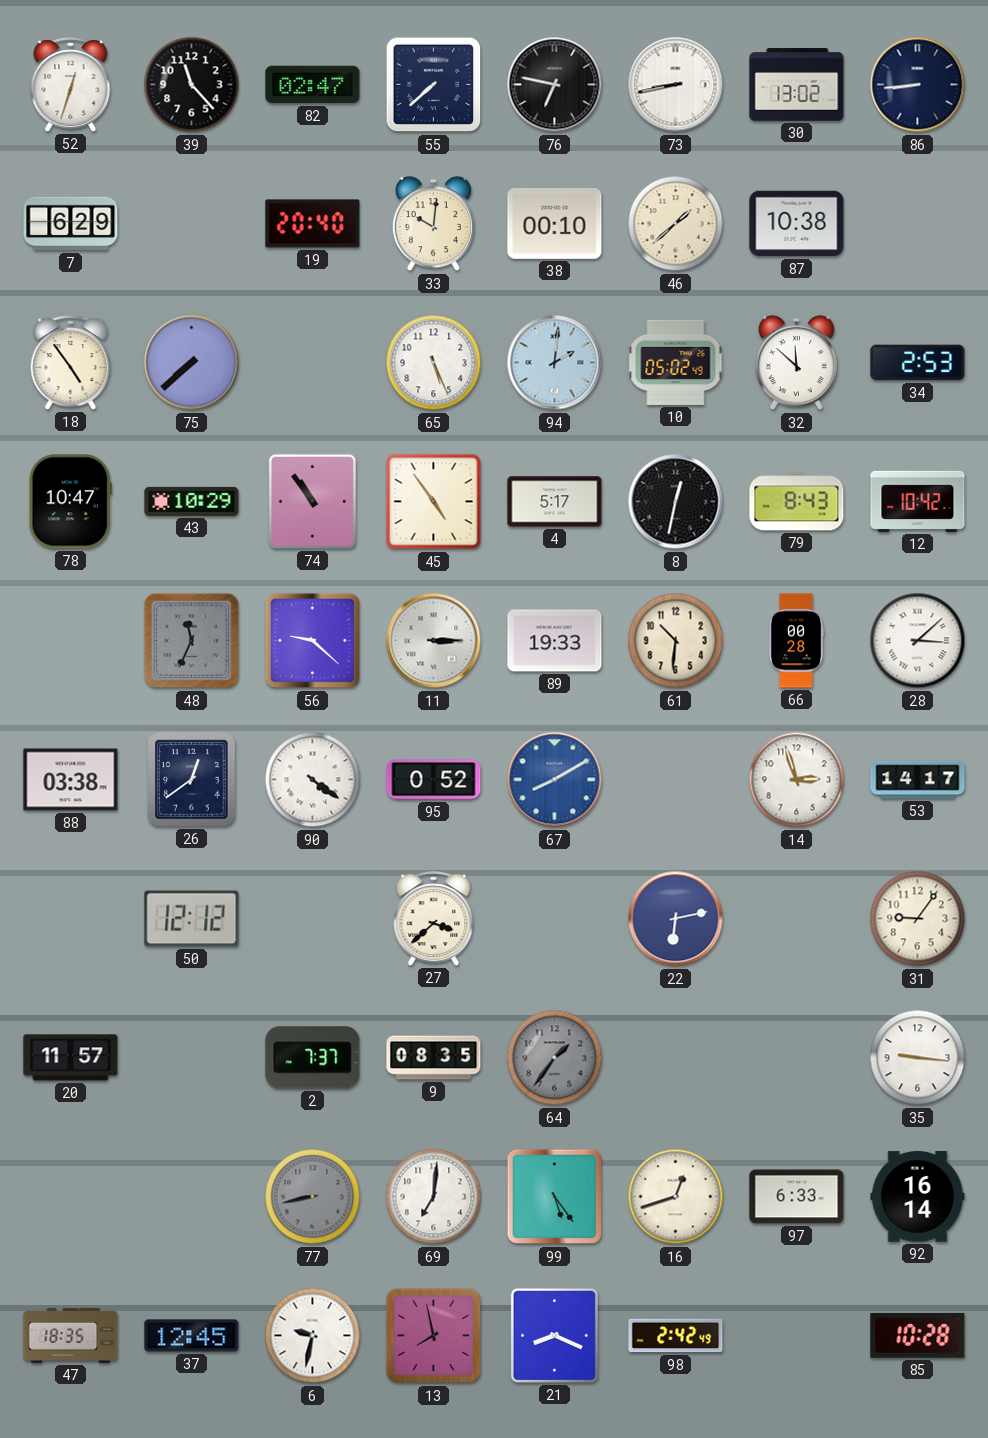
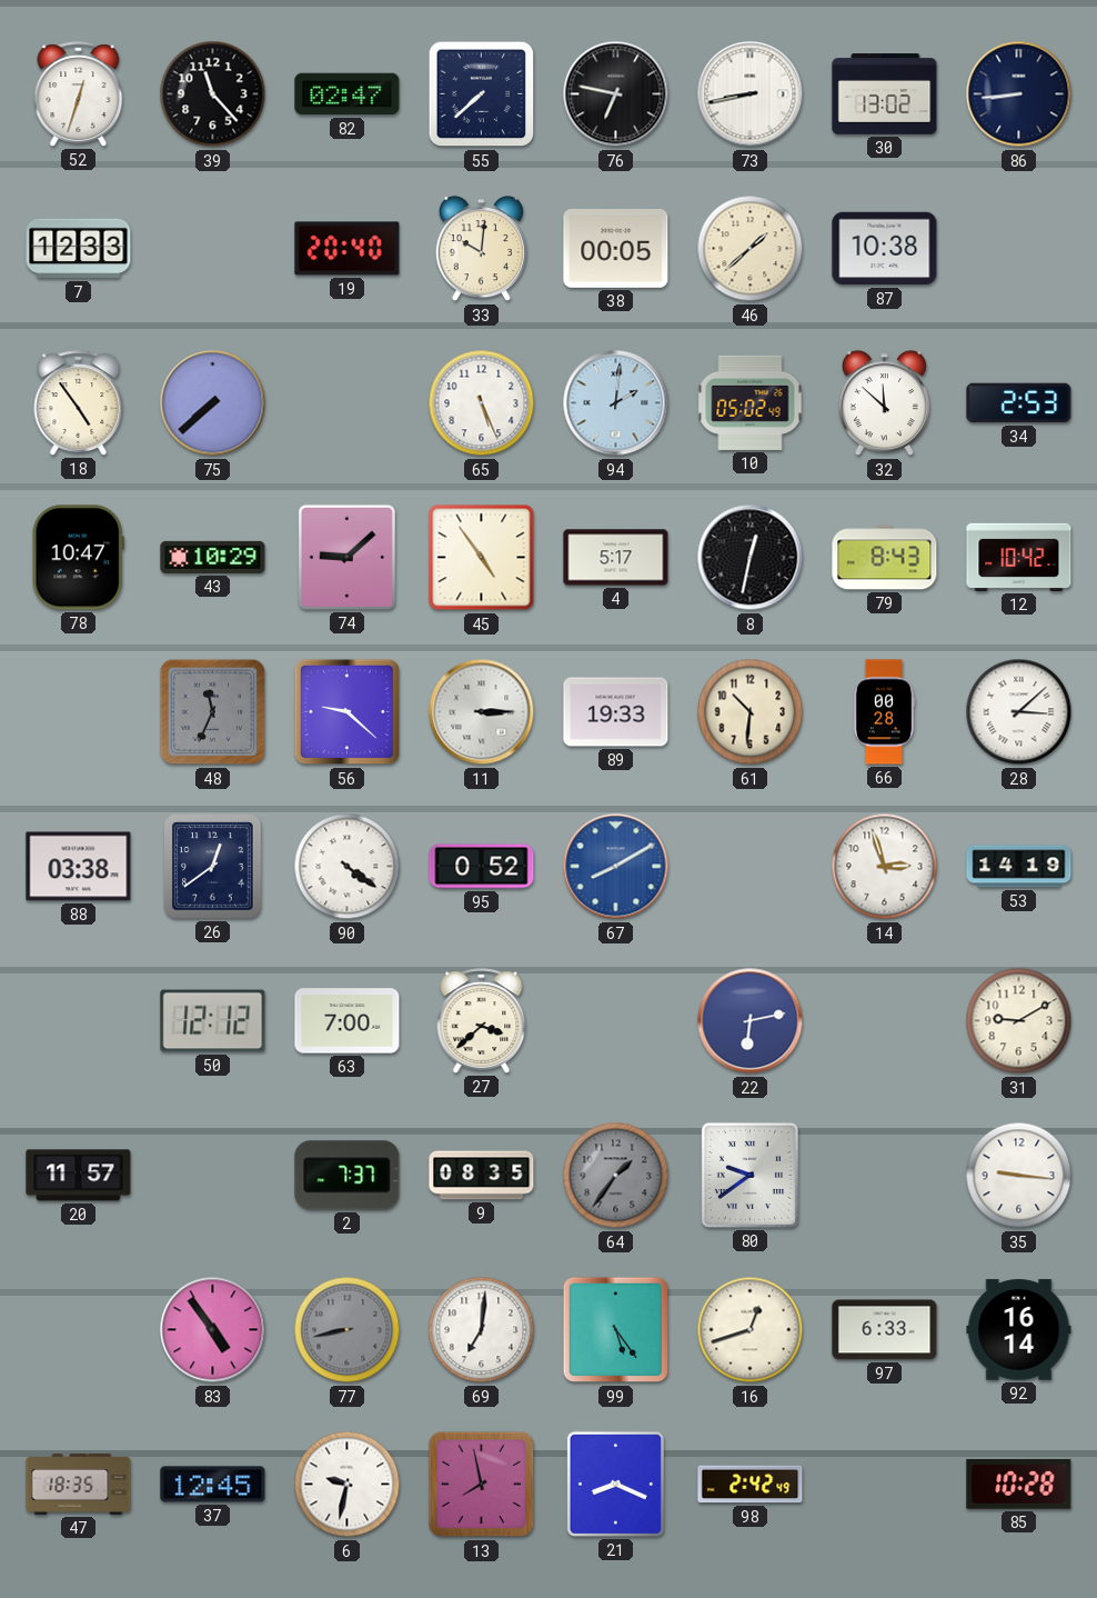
7: 6:29 -> 12:33 (79, 249)
38: 00:10 -> 00:05 (616, 248)
74: 10:54 -> 9:08 (346, 557)
53: 14:17 -> 14:19 (1019, 867)
63: none -> 7:00 (348, 1021)
31: 9:06 -> 9:10 (1019, 1021)
80: none -> 9:39 (749, 1175)
83: none -> 4:54 (213, 1330)
